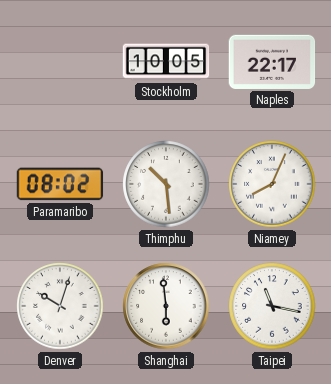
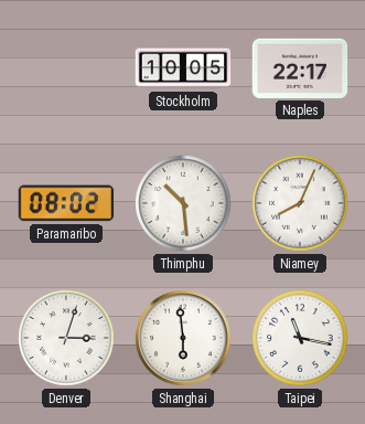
Denver: 10:03 -> 3:03 (66, 338)
